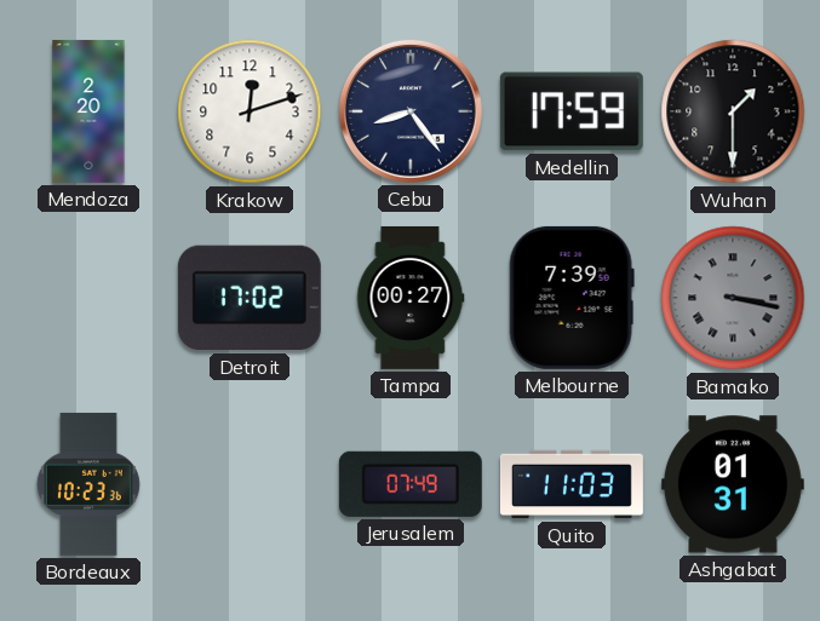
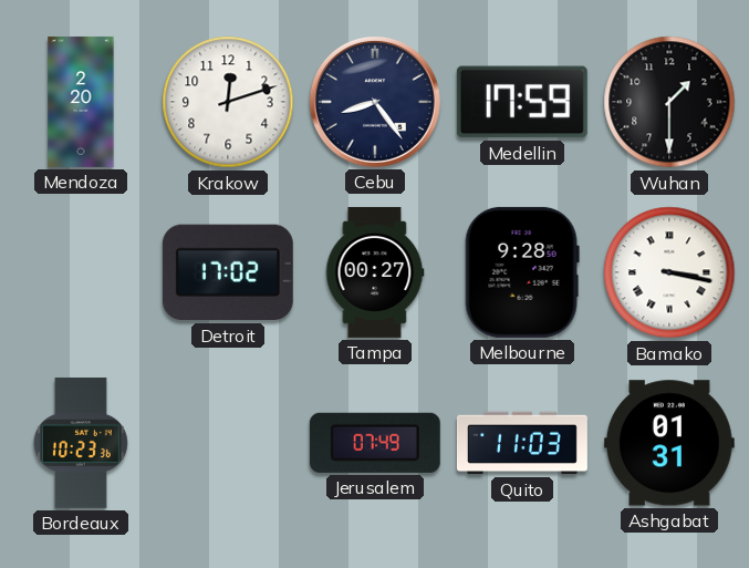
Melbourne: 7:39 -> 9:28 (522, 272)
Bamako dial: grey -> white (669, 272)
